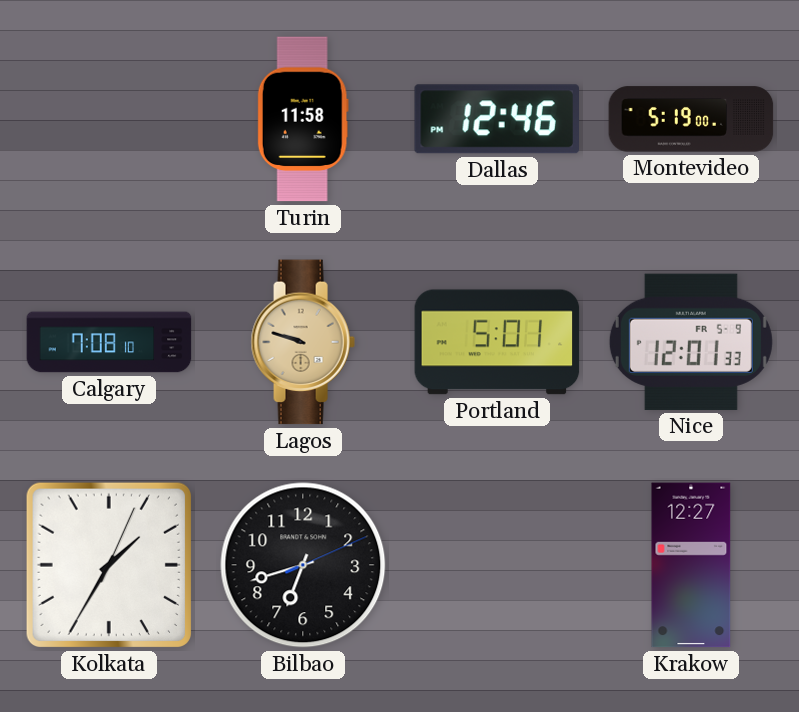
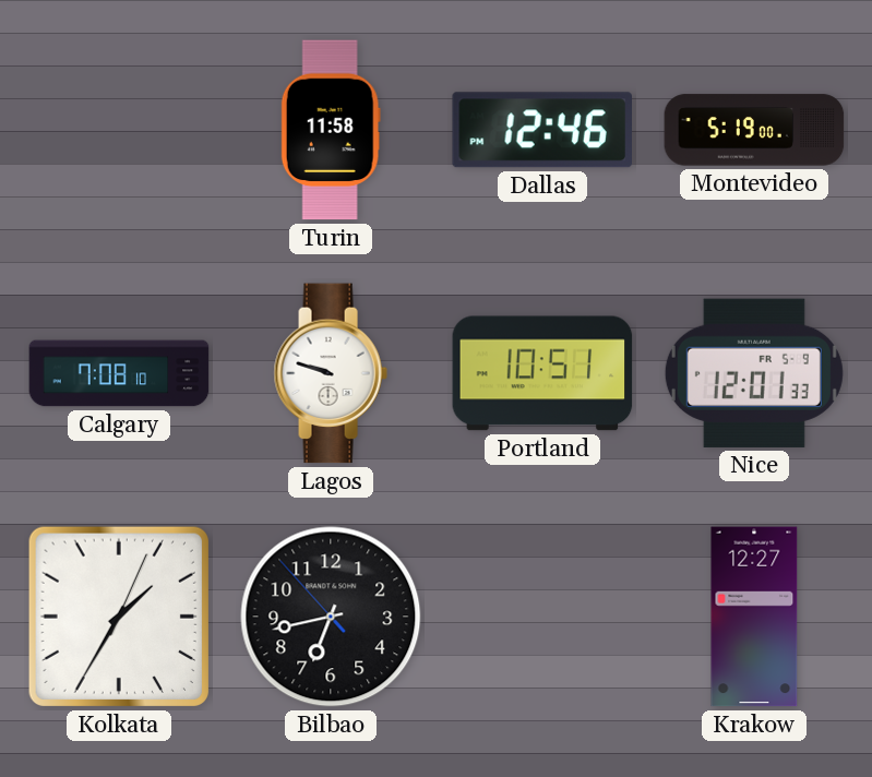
Lagos dial: champagne -> white (331, 373)
Portland: 5:01 -> 10:51 (542, 373)
Bilbao: 6:42:11 -> 6:42:53 (331, 617)
